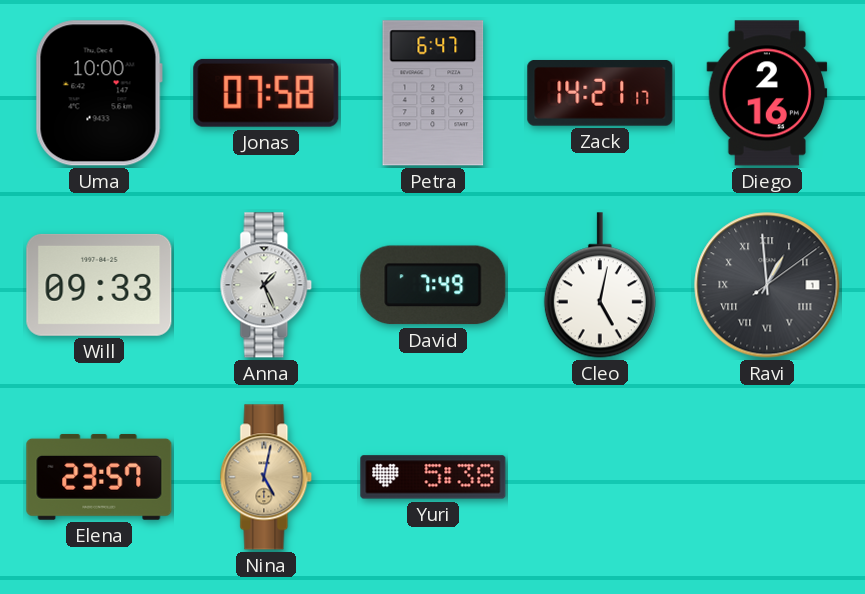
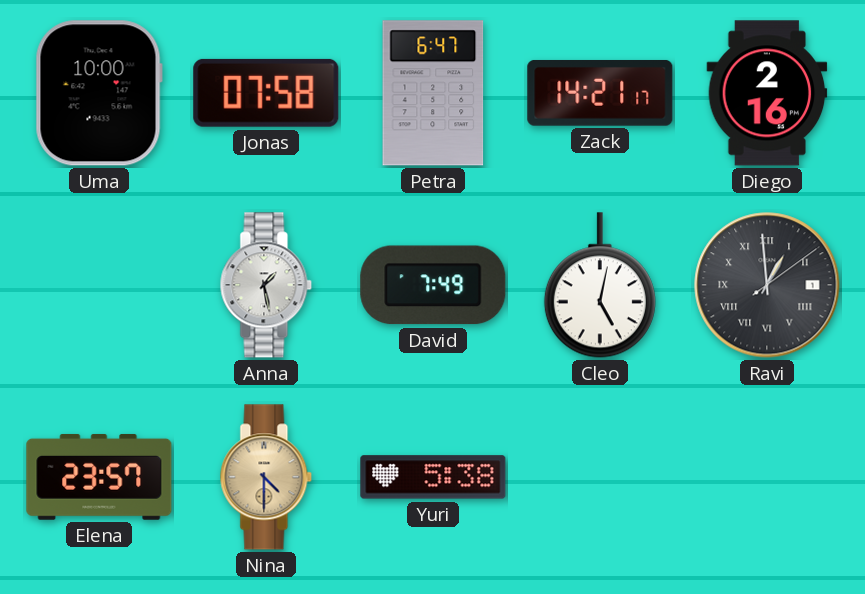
Will: 09:33 -> none (99, 285)
Anna: 1:26 -> 1:28 (266, 285)
Nina: 5:02 -> 4:30 (266, 477)
